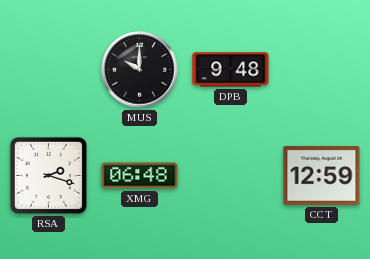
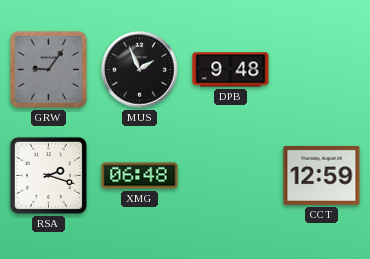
GRW: none -> 9:06 (48, 69)
MUS: 10:00 -> 1:56 (140, 70)
